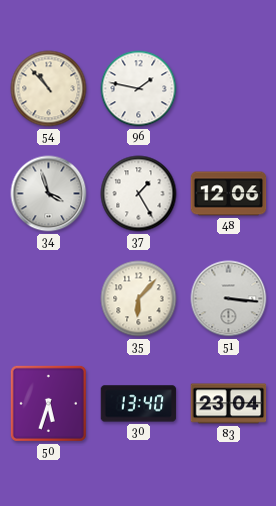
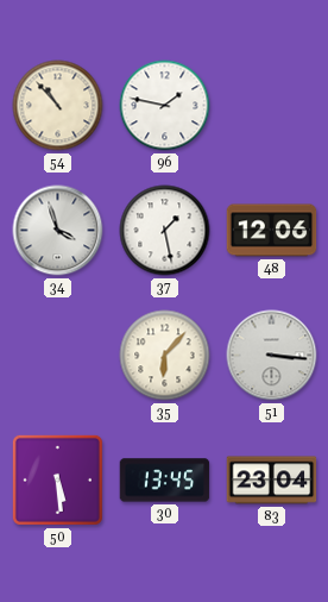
37: 1:25 -> 1:28 (165, 231)
50: 5:33 -> 5:29 (57, 479)
30: 13:40 -> 13:45 (165, 481)
